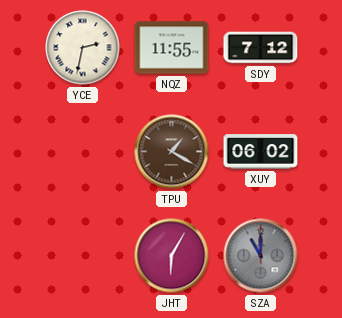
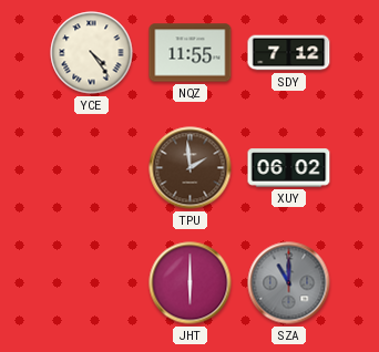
YCE: 2:32 -> 4:24 (92, 53)
TPU: 1:20 -> 1:59 (191, 168)
JHT: 6:05 -> 6:00 (191, 283)
